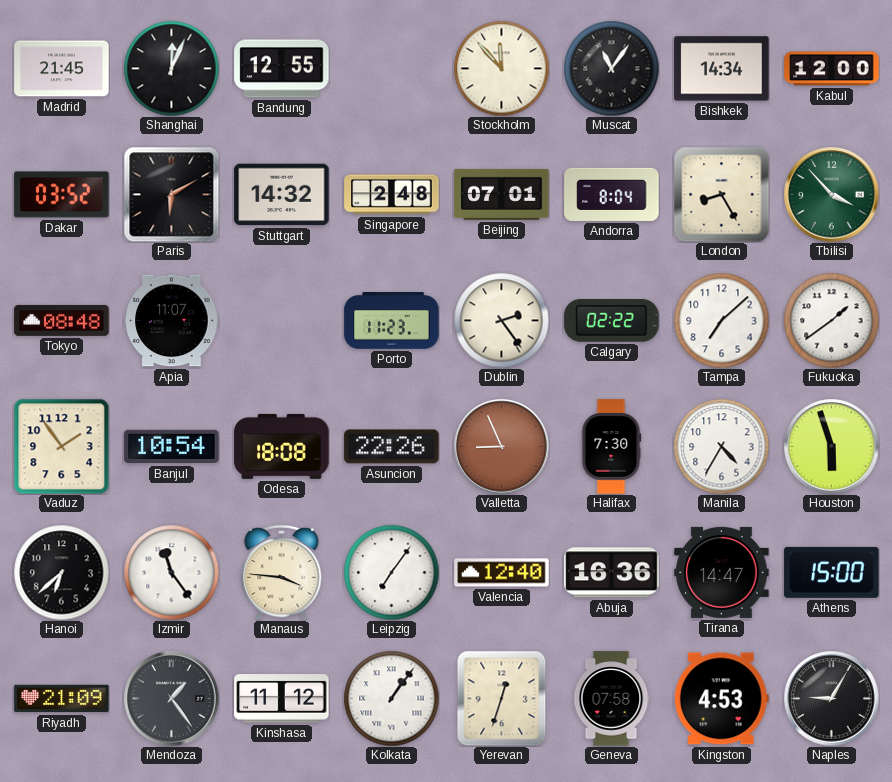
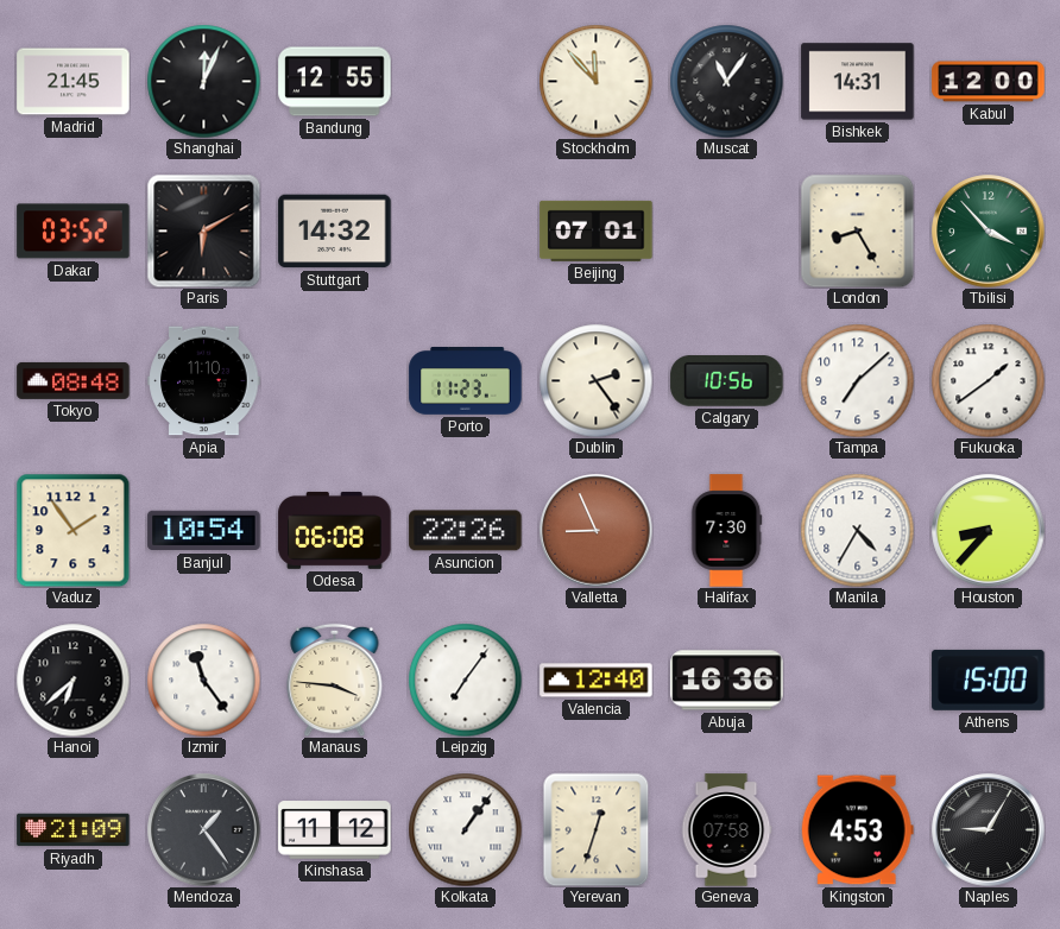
Bishkek: 14:34 -> 14:31 (858, 82)
Singapore: 2:48 -> none (392, 195)
Andorra: 8:04 -> none (612, 194)
Apia: 11:07 -> 11:10 (204, 381)
Calgary: 02:22 -> 10:56 (727, 381)
Odesa: 18:08 -> 06:08 (335, 530)
Houston: 5:57 -> 8:37 (989, 531)
Tirana: 14:47 -> none (722, 572)
